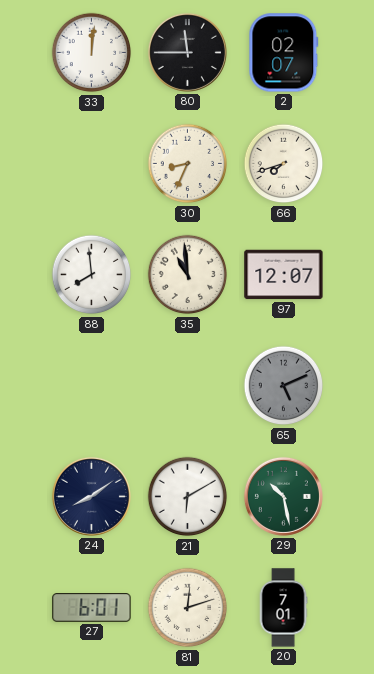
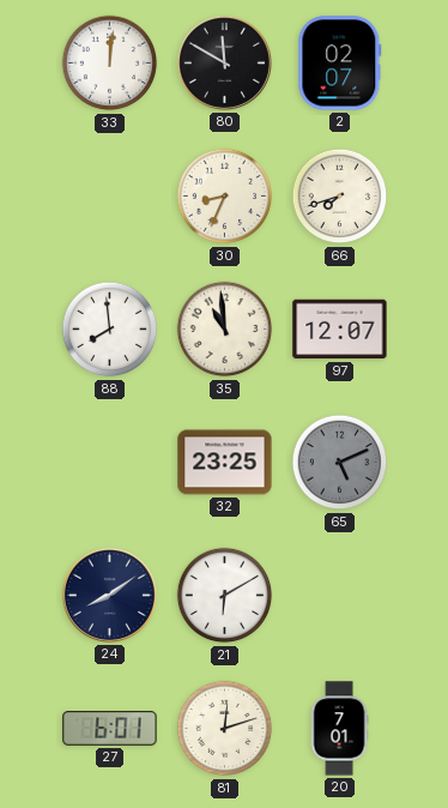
80: 11:45 -> 11:50 (224, 62)
32: none -> 23:25 (225, 463)
29: 10:28 -> none (283, 496)
